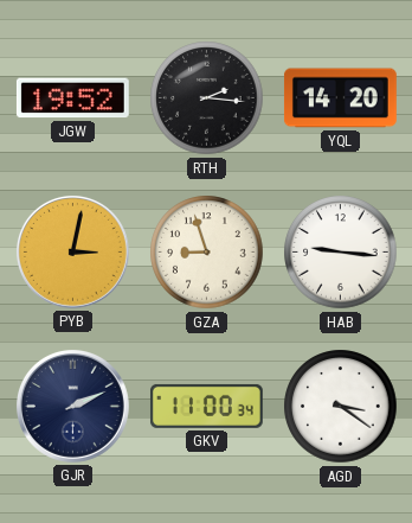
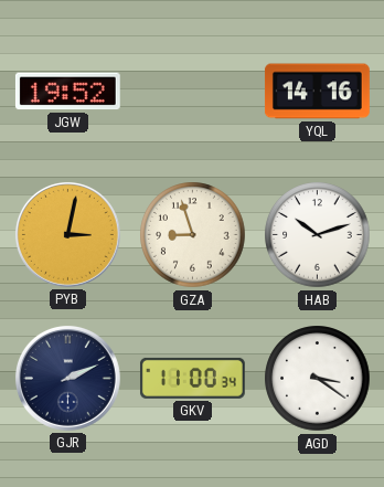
RTH: 2:16 -> none (207, 98)
YQL: 14:20 -> 14:16 (317, 92)
HAB: 9:16 -> 10:12 (318, 235)
